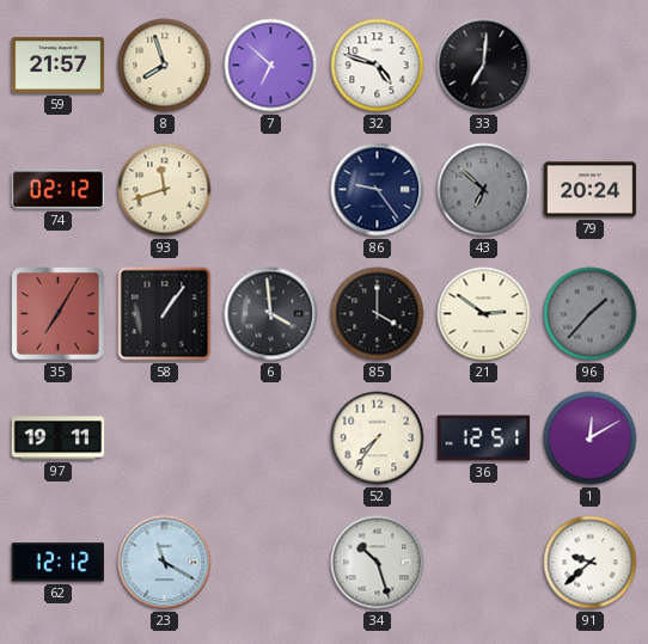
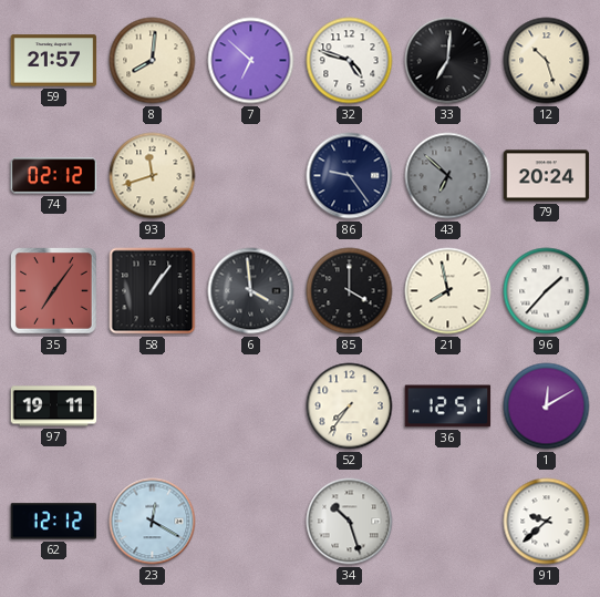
8: 7:57 -> 8:01 (153, 61)
12: none -> 10:27 (547, 61)
35: 7:05 -> 7:06 (54, 291)
21: 2:51 -> 7:58 (448, 291)
96 dial: grey -> white (547, 291)
23: 11:20 -> 12:20 (153, 522)
